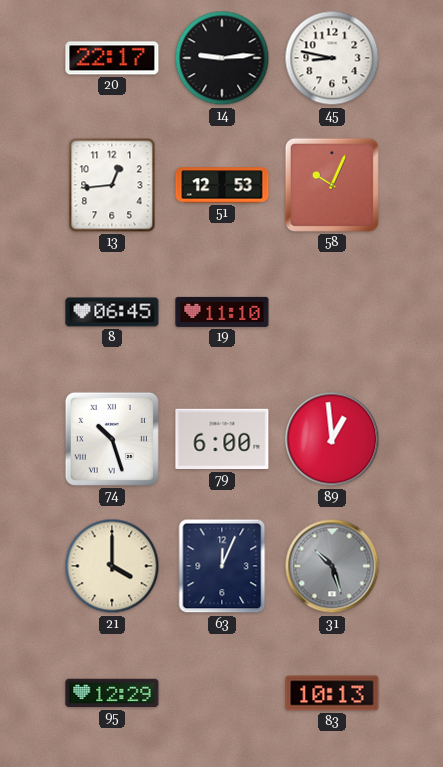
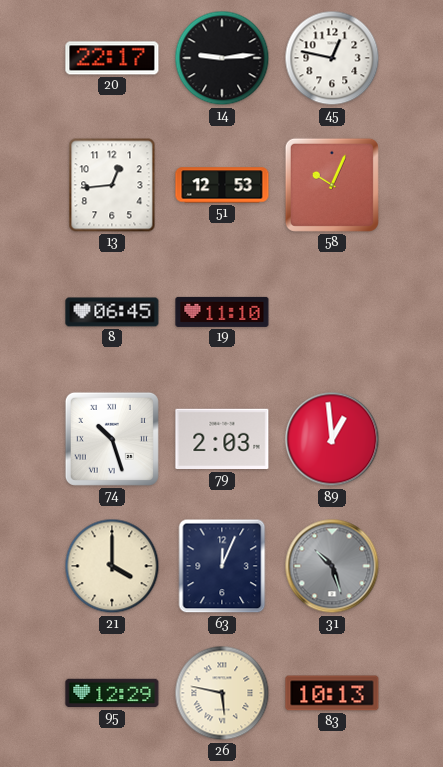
45: 8:47 -> 12:47 (332, 58)
79: 6:00 -> 2:03 (222, 439)
26: none -> 5:47 (222, 693)
